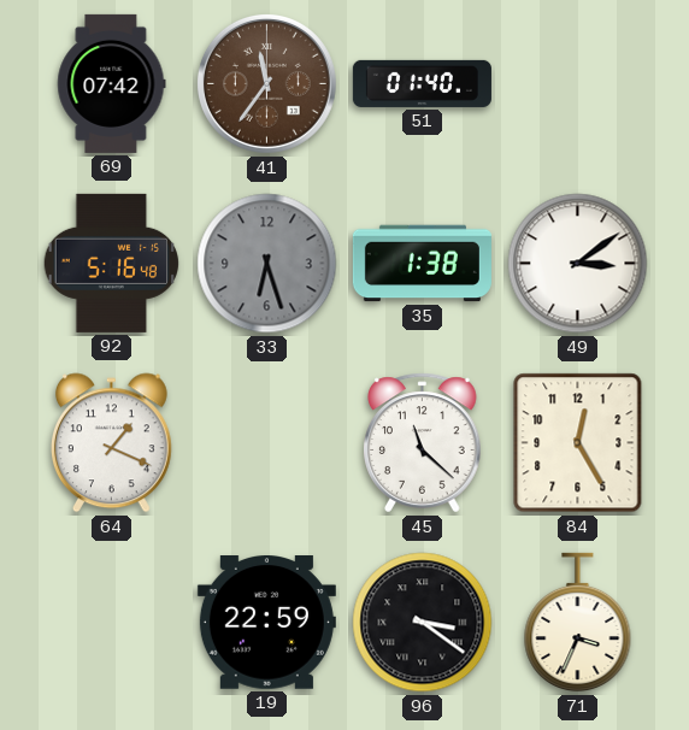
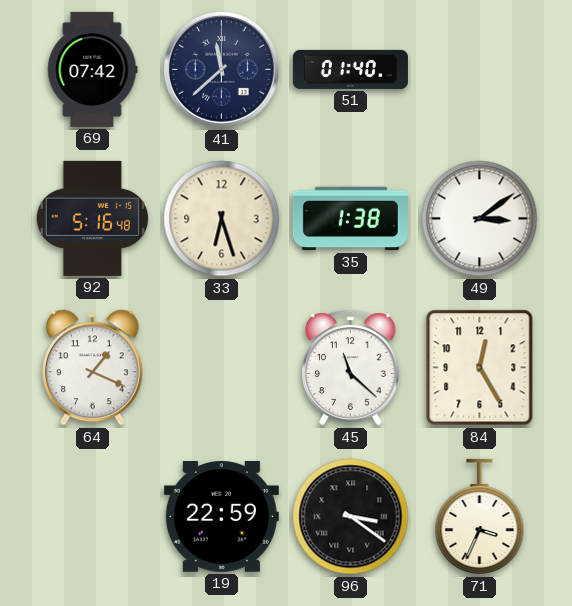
41: 11:36 -> 11:38 (221, 69)
41 dial: brown -> navy (221, 69)
33 dial: grey -> cream (222, 219)
